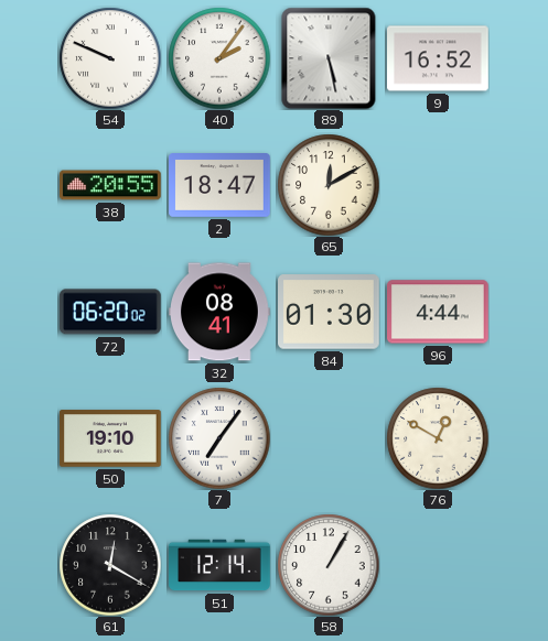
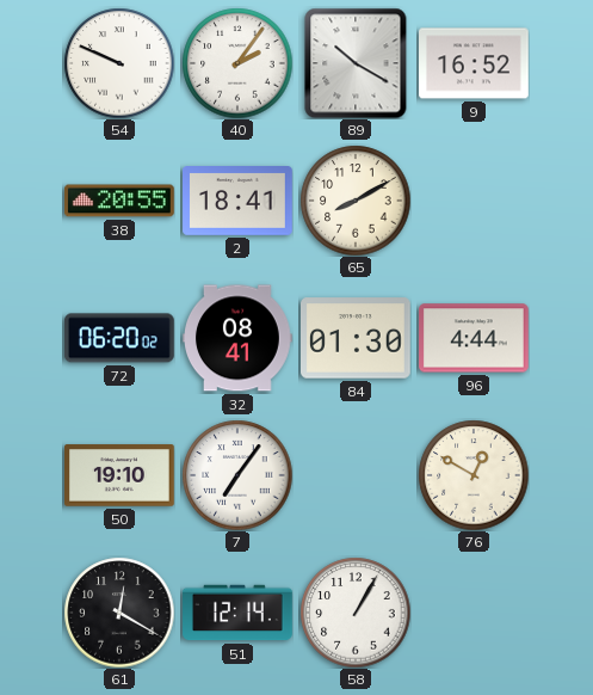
89: 5:28 -> 10:20 (356, 63)
2: 18:47 -> 18:41 (239, 202)
65: 12:10 -> 8:10 (356, 201)
